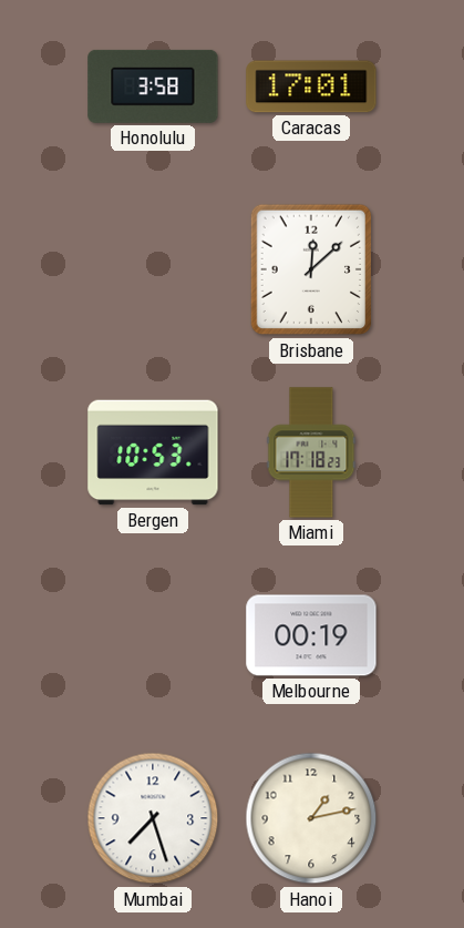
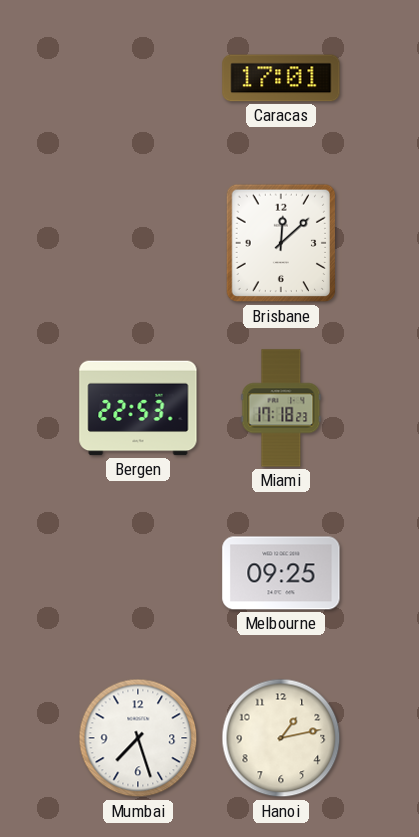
Honolulu: 3:58 -> none (153, 86)
Bergen: 10:53 -> 22:53 (138, 408)
Melbourne: 00:19 -> 09:25 (281, 573)
